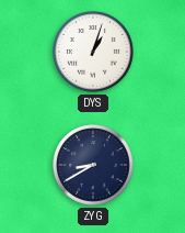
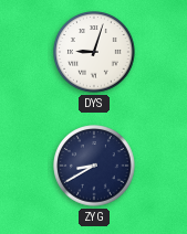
DYS: 1:03 -> 9:03 (94, 52)
